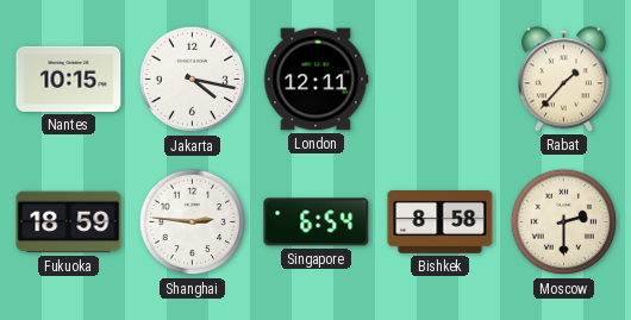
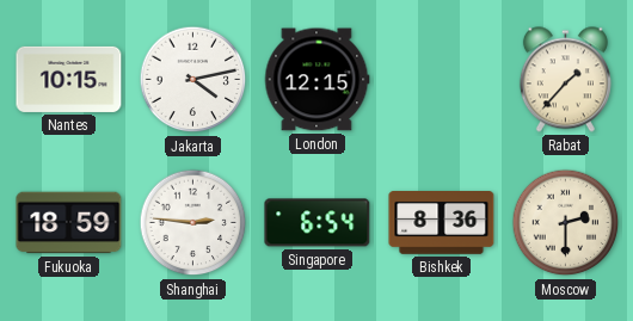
Jakarta: 4:17 -> 4:13 (193, 80)
London: 12:11 -> 12:15 (316, 80)
Bishkek: 8:58 -> 8:36 (442, 223)
